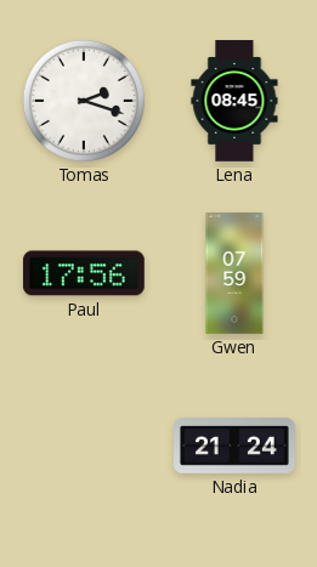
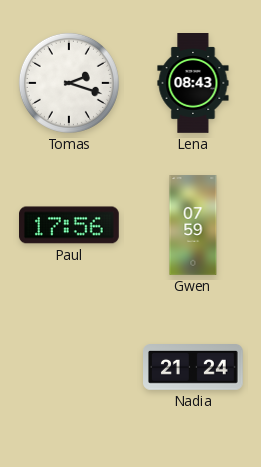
Lena: 08:45 -> 08:43 (193, 84)
